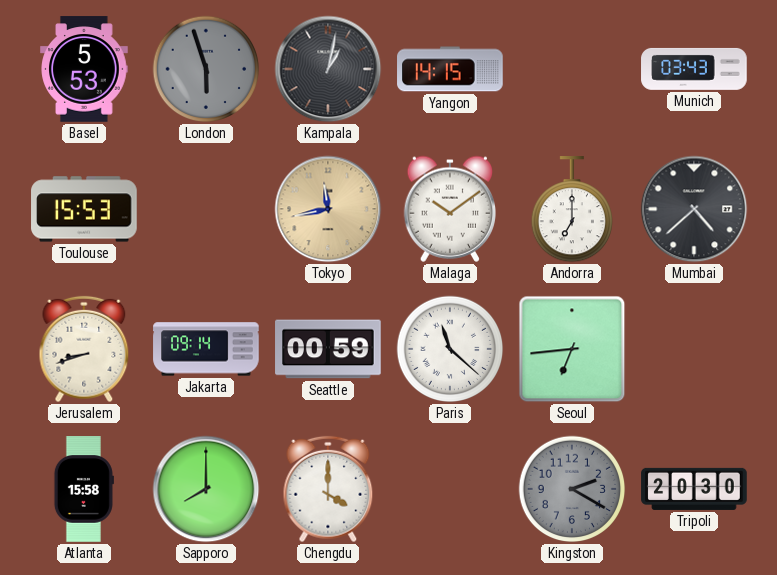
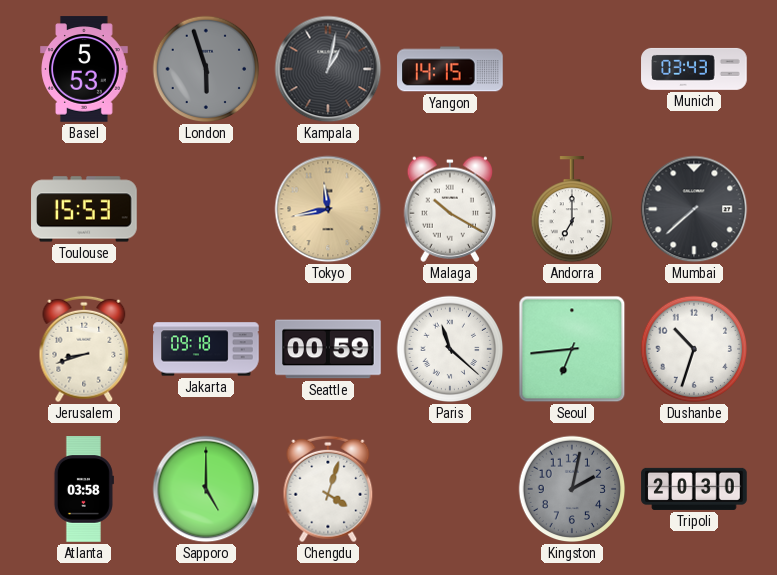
Malaga: 10:09 -> 10:20 (449, 209)
Mumbai: 4:38 -> 7:38 (694, 209)
Jakarta: 09:14 -> 09:18 (206, 349)
Dushanbe: none -> 10:33 (694, 349)
Atlanta: 15:58 -> 03:58 (83, 489)
Sapporo: 8:00 -> 5:00 (206, 489)
Chengdu: 4:00 -> 4:03 (328, 489)
Kingston: 2:20 -> 2:02 (572, 489)
